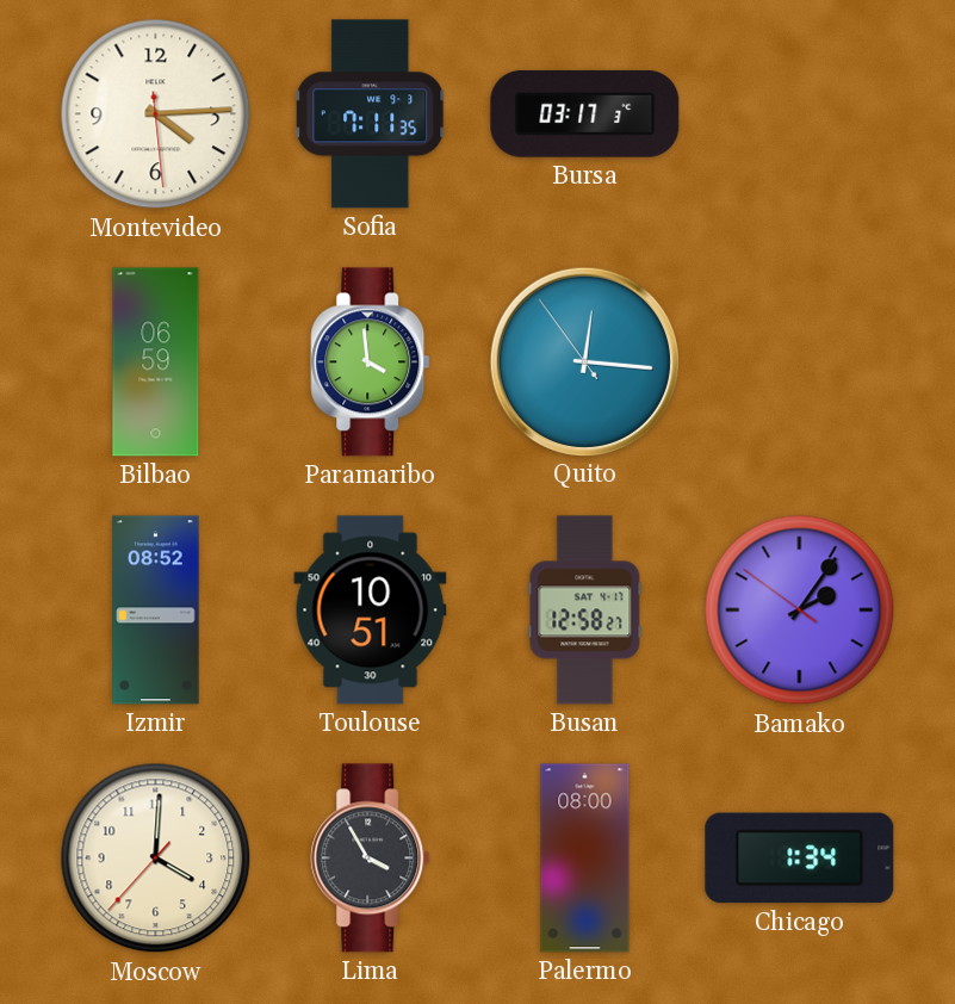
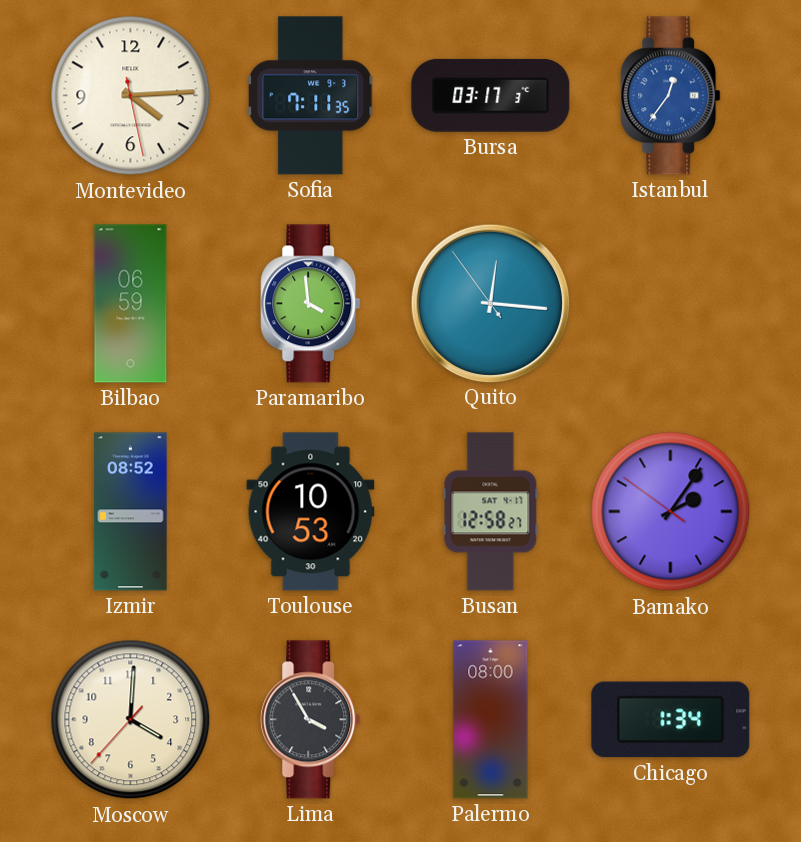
Montevideo: 4:14:29 -> 4:14:28 (131, 96)
Istanbul: none -> 12:36 (671, 96)
Toulouse: 10:51 -> 10:53 (311, 512)
